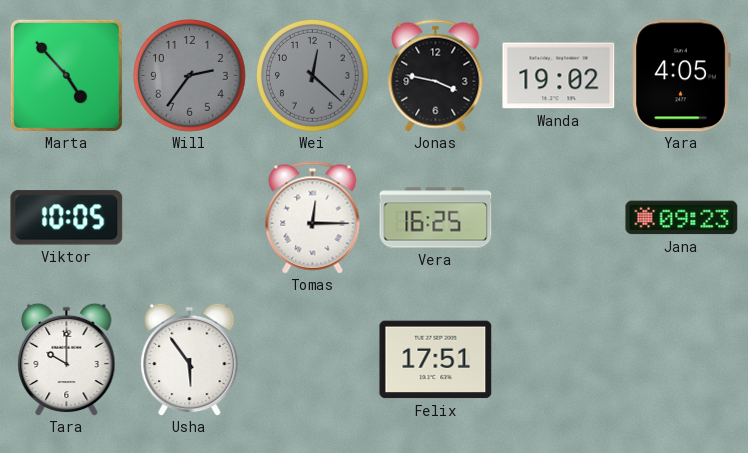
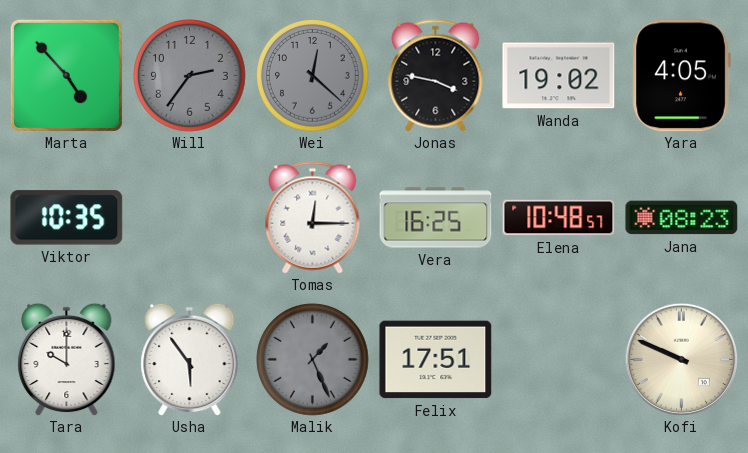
Viktor: 10:05 -> 10:35 (67, 218)
Elena: none -> 10:48 (559, 218)
Jana: 09:23 -> 08:23 (682, 218)
Malik: none -> 1:26 (313, 360)
Kofi: none -> 9:49 (681, 359)
